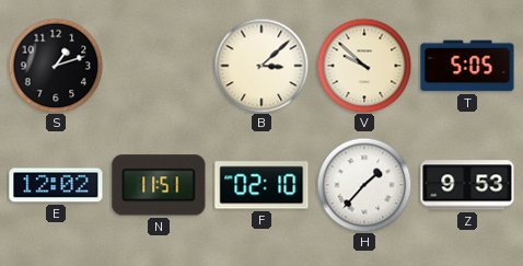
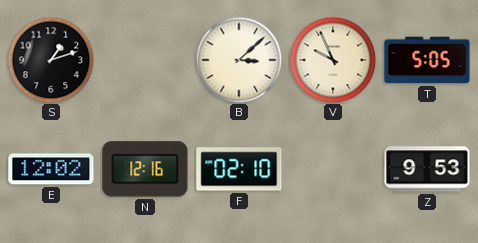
V: 9:52 -> 9:56 (333, 60)
N: 11:51 -> 12:16 (145, 169)
H: 1:37 -> none (364, 185)
